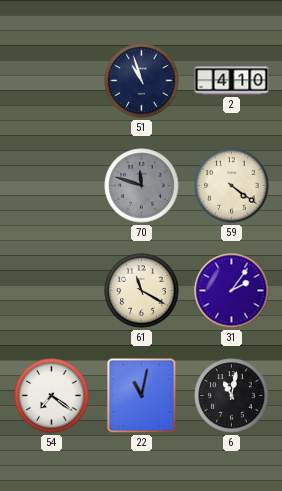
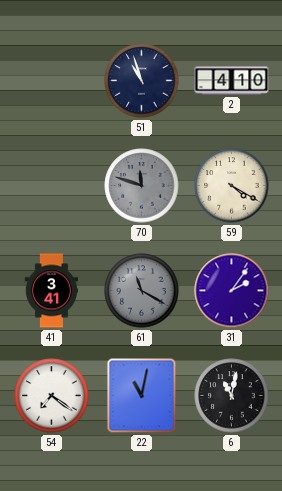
59: 4:21 -> 4:20 (232, 186)
41: none -> 3:41 (51, 291)
61 dial: cream -> grey (142, 291)
